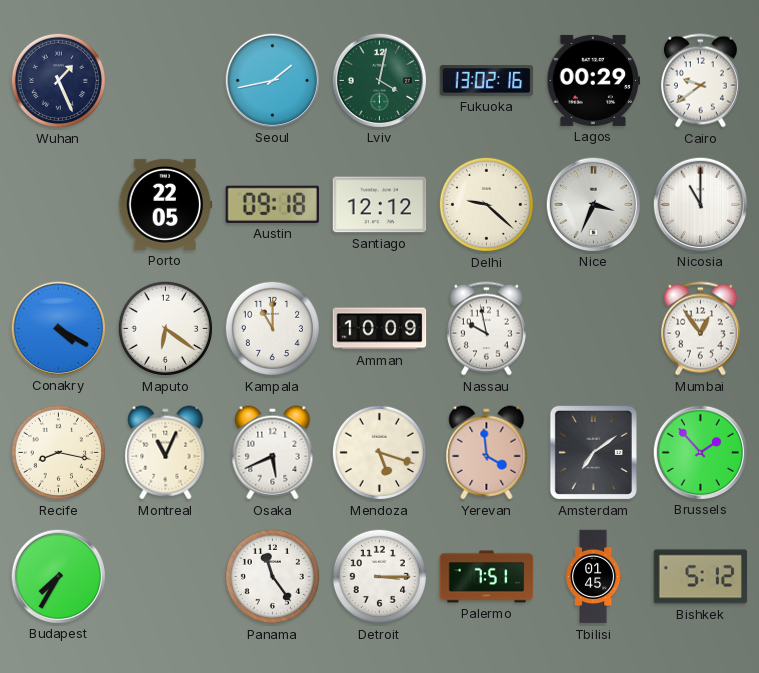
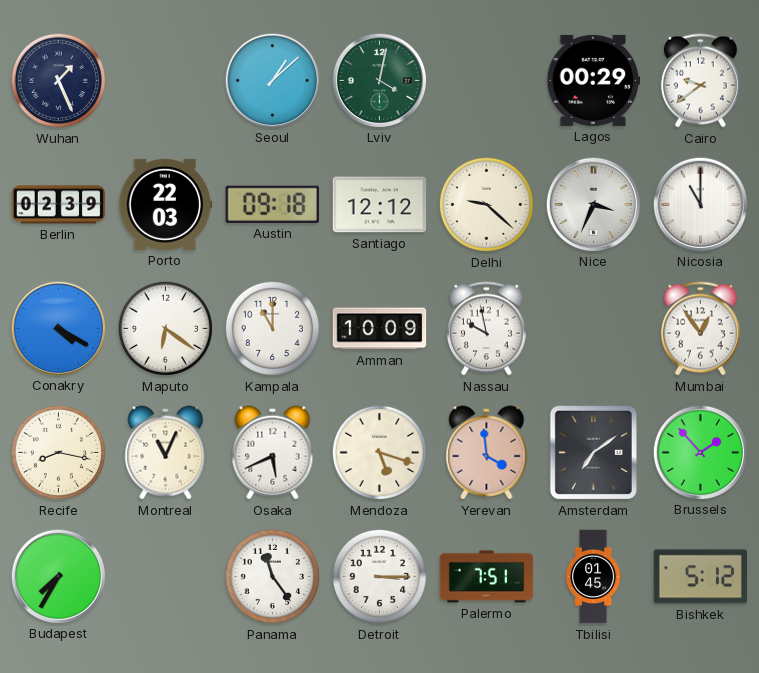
Seoul: 1:43 -> 1:08 (272, 80)
Fukuoka: 13:02 -> none (487, 81)
Berlin: none -> 02:39 (59, 205)
Porto: 22:05 -> 22:03 (166, 204)
